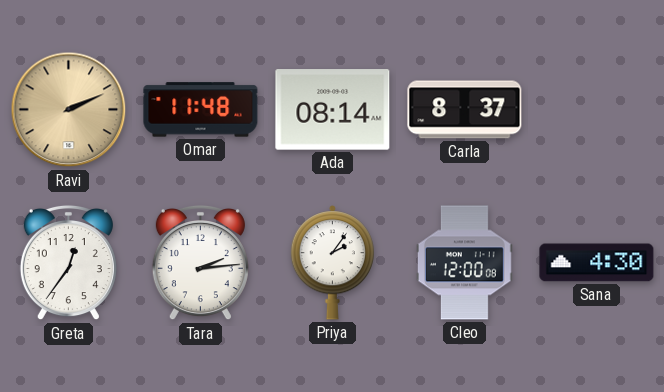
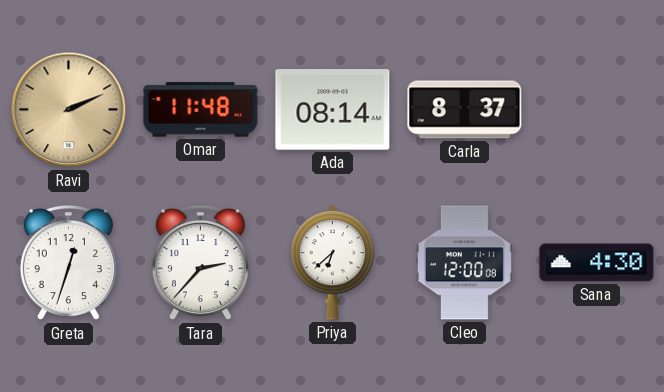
Greta: 12:36 -> 12:33 (68, 263)
Tara: 2:14 -> 2:37 (200, 263)
Priya: 2:06 -> 6:38 (332, 263)
